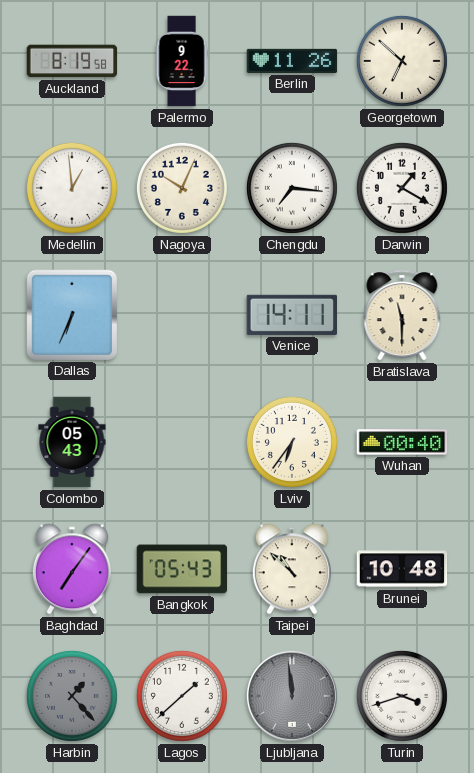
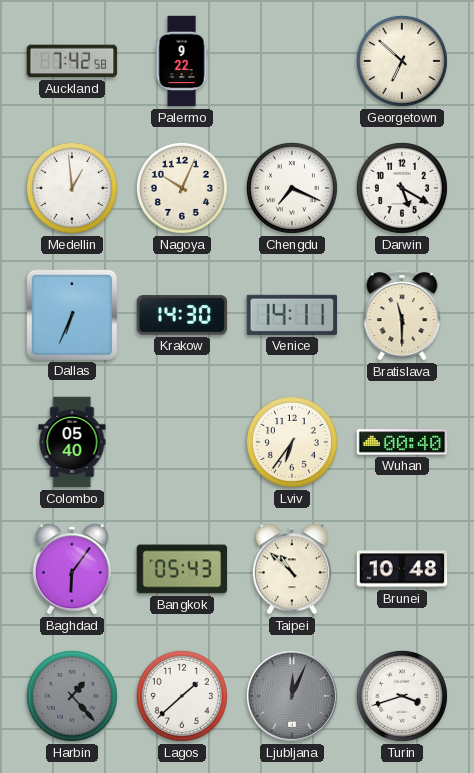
Auckland: 8:19 -> 7:42 (72, 61)
Berlin: 11:26 -> none (292, 61)
Chengdu: 7:16 -> 7:19 (292, 188)
Darwin: 1:20 -> 5:20 (402, 188)
Krakow: none -> 14:30 (182, 315)
Colombo: 05:43 -> 05:40 (72, 442)
Baghdad: 7:06 -> 6:06 (72, 569)
Ljubljana: 11:59 -> 12:04 (292, 696)
